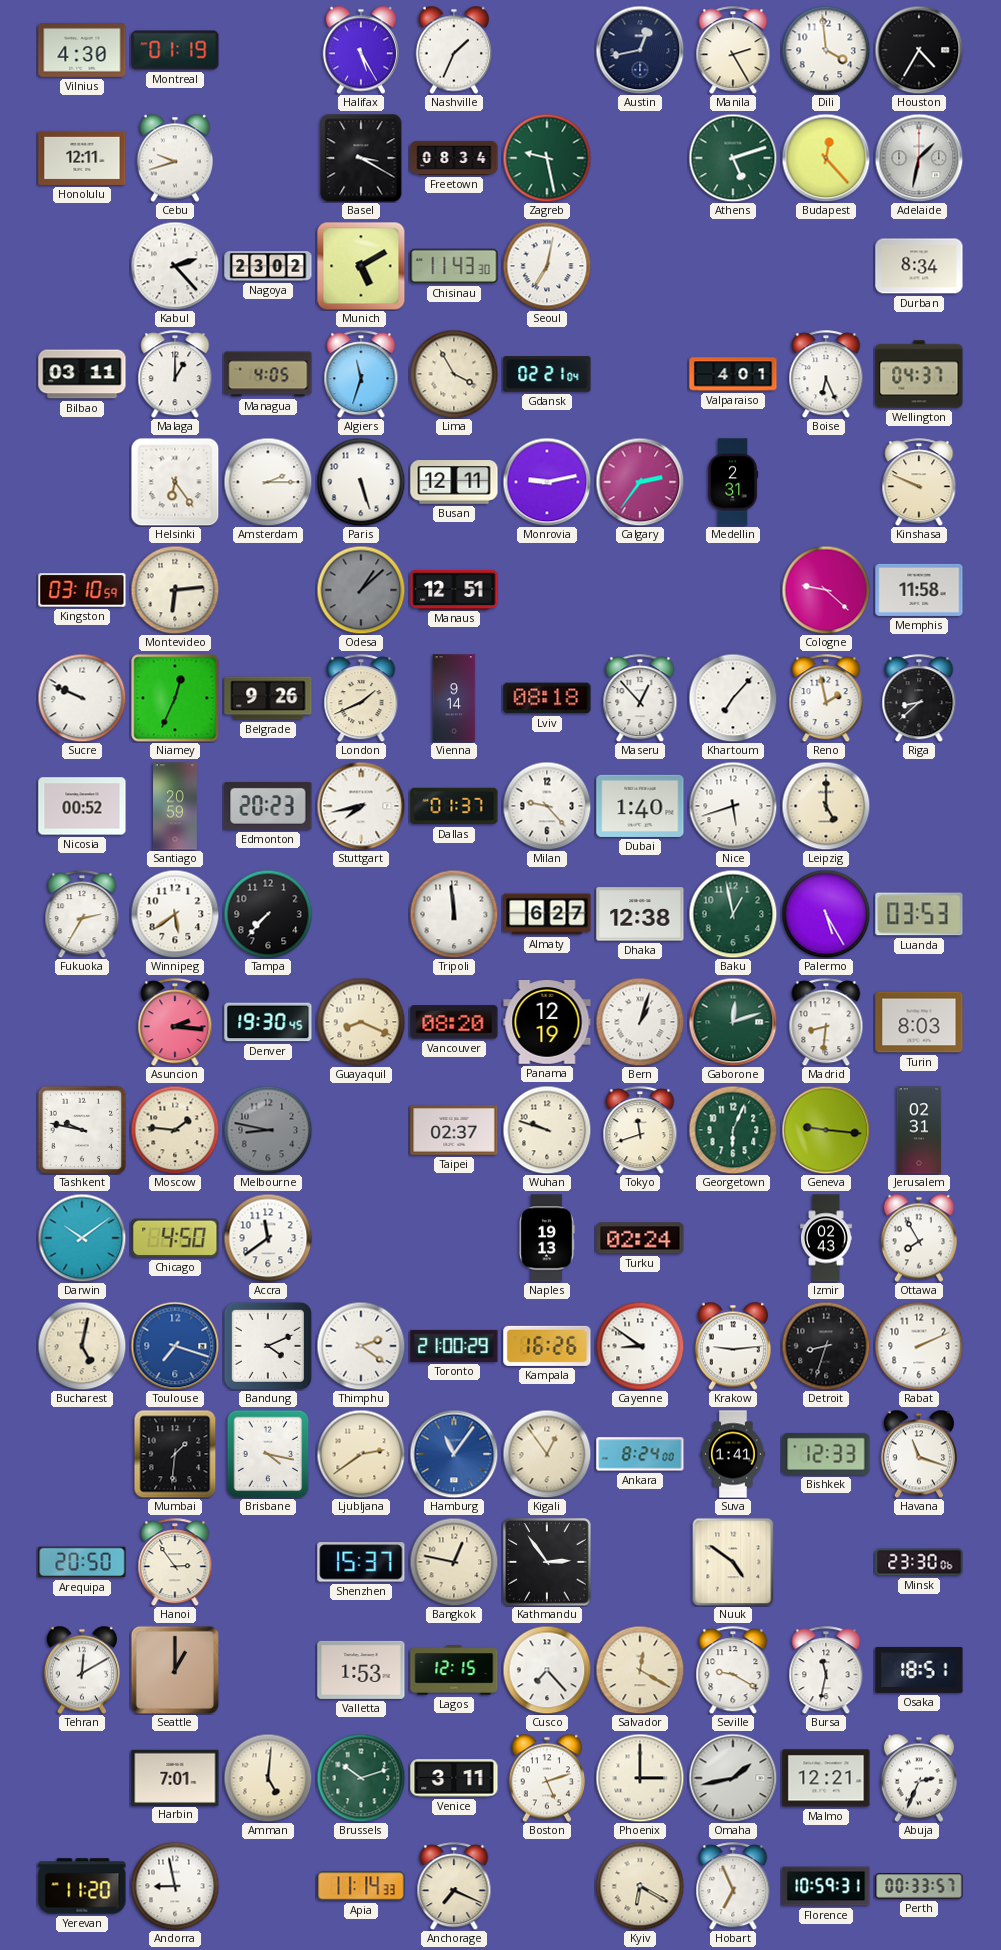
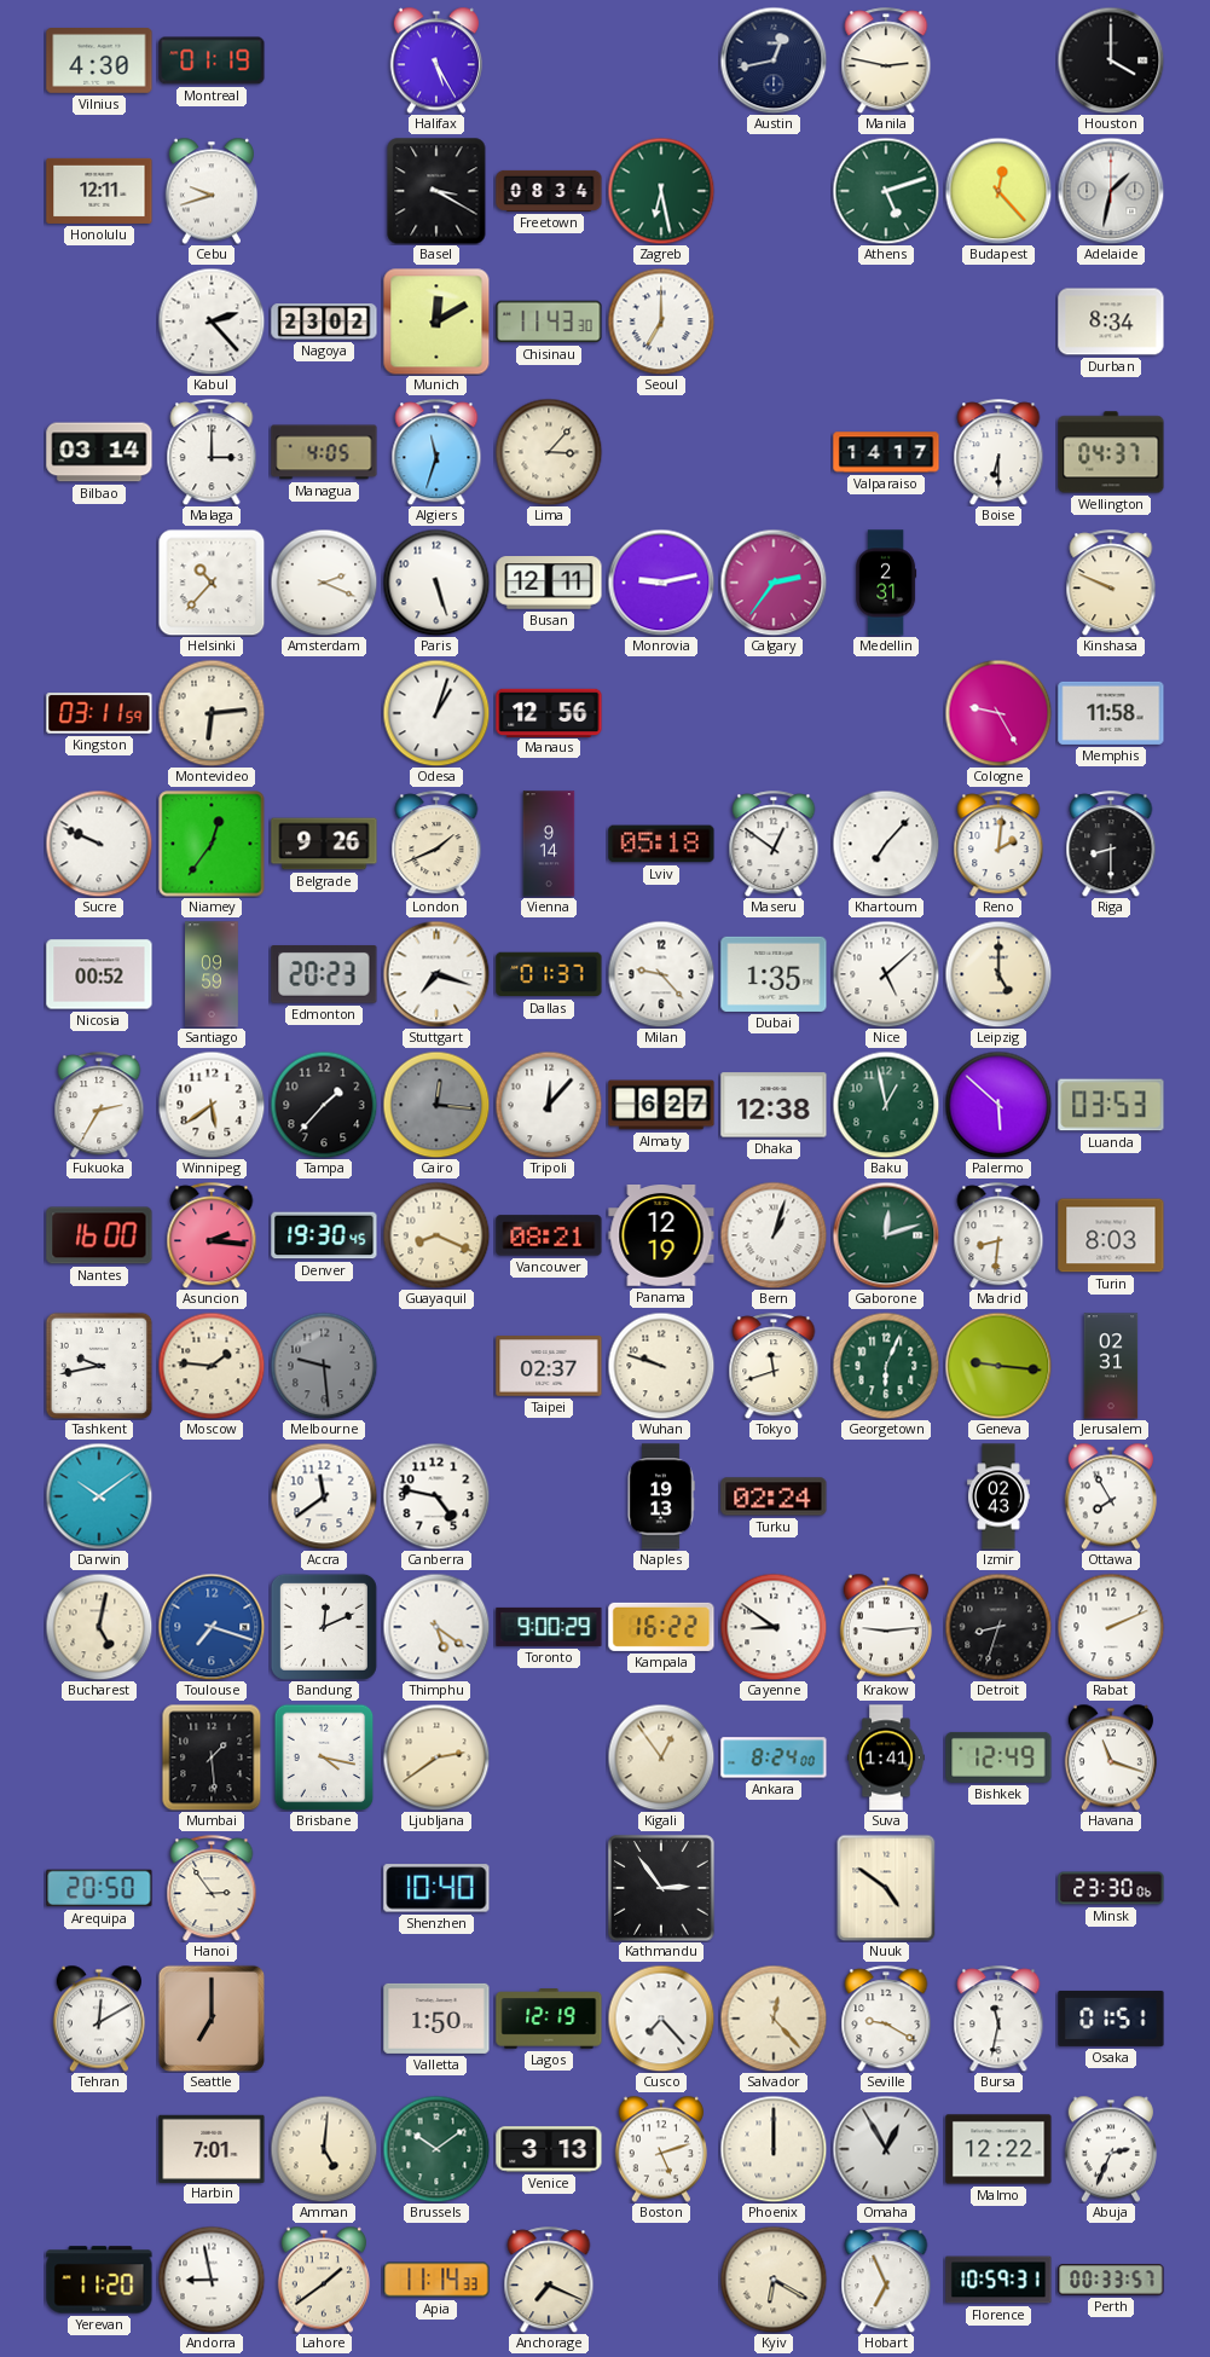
Nashville: 1:34 -> none (453, 50)
Manila: 2:25 -> 2:47 (886, 60)
Dili: 3:59 -> none (826, 50)
Houston: 4:35 -> 4:00 (1111, 60)
Zagreb: 9:28 -> 6:28 (661, 191)
Munich: 5:10 -> 12:10 (436, 322)
Seoul: 7:02 -> 7:00 (661, 322)
Bilbao: 03:11 -> 03:14 (99, 452)
Malaga: 1:00 -> 3:00 (212, 452)
Lima: 3:55 -> 3:07 (549, 452)
Gdansk: 02:21 -> none (547, 374)
Valparaiso: 4:01 -> 14:17 (886, 452)
Boise: 6:26 -> 6:30 (998, 452)
Helsinki: 6:24 -> 10:37 (212, 583)
Amsterdam: 2:15 -> 2:19 (324, 583)
Kingston: 03:10 -> 03:11 (99, 713)
Odesa: 1:08 -> 1:03 (436, 713)
Odesa dial: grey -> white (436, 713)
Manaus: 12:51 -> 12:56 (549, 712)
Cologne: 9:22 -> 9:25 (998, 713)
Niamey: 12:34 -> 12:36 (212, 844)
Lviv: 08:18 -> 05:18 (661, 844)
Maseru: 12:53 -> 12:51 (774, 844)
Reno: 1:58 -> 2:01 (998, 844)
Riga: 8:38 -> 8:30 (1111, 844)
Santiago: 20:59 -> 09:59 (213, 974)
Stuttgart: 7:43 -> 7:18 (436, 974)
Dubai: 1:40 -> 1:35 (774, 974)
Nice: 5:42 -> 5:08 (886, 974)
Tampa: 7:37 -> 1:37 (324, 1105)
Cairo: none -> 12:16 (436, 1105)
Tripoli: 11:59 -> 12:07 (549, 1105)
Palermo: 5:25 -> 5:52 (998, 1105)
Nantes: none -> 16:00 (99, 1235)
Vancouver: 08:20 -> 08:21 (549, 1235)
Tashkent: 9:47 -> 9:43 (99, 1366)
Melbourne: 8:47 -> 9:29 (324, 1366)
Chicago: 4:50 -> none (175, 1238)
Canberra: none -> 4:47 (436, 1496)
Bandung: 4:11 -> 12:11 (324, 1627)
Thimphu: 2:21 -> 5:21 (436, 1627)
Toronto: 21:00 -> 9:00 (549, 1627)
Kampala: 16:26 -> 16:22 (661, 1627)
Mumbai: 1:31 -> 1:29 (212, 1757)
Hamburg: 11:06 -> none (454, 1454)
Bishkek: 12:33 -> 12:49 (998, 1757)
Shenzhen: 15:37 -> 10:40 (436, 1888)
Bangkok: 12:47 -> none (454, 1562)
Seattle: 1:00 -> 7:00 (212, 2019)
Valletta: 1:53 -> 1:50 (436, 2019)
Lagos: 12:15 -> 12:19 (549, 2019)
Salvador: 12:20 -> 12:23 (774, 2019)
Osaka: 18:51 -> 01:51 (1111, 2019)
Brussels: 10:12 -> 10:09 (436, 2149)
Venice: 3:11 -> 3:13 (549, 2149)
Phoenix: 3:00 -> 12:00 (774, 2149)
Omaha: 1:43 -> 12:55 (886, 2149)
Malmo: 12:21 -> 12:22 (998, 2149)
Lahore: none -> 1:39 (323, 2280)
